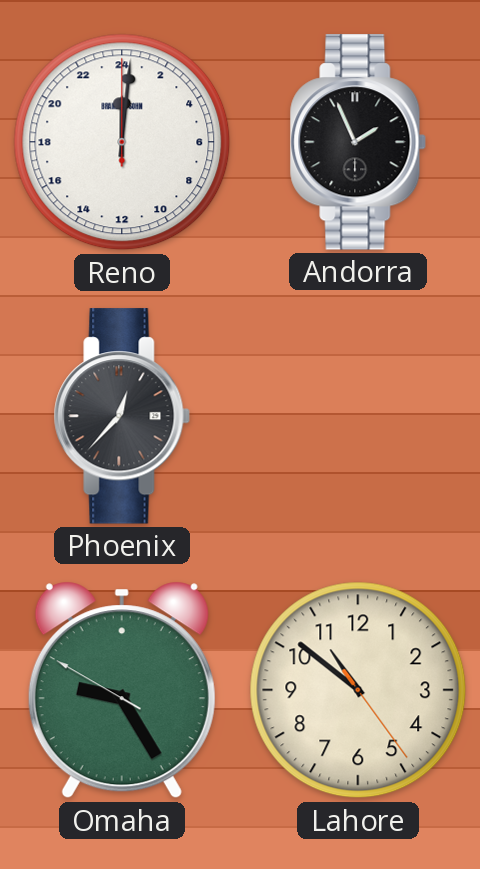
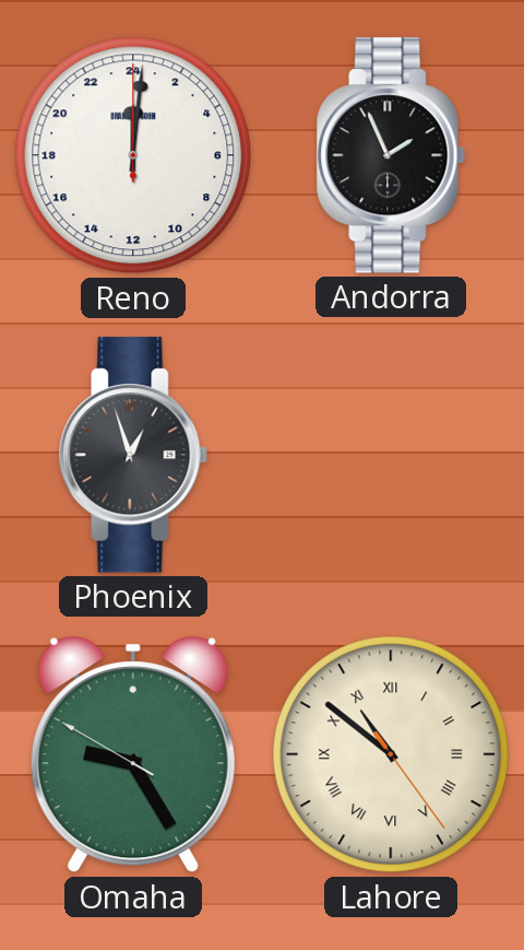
Phoenix: 12:37 -> 12:57 (133, 455)
Lahore numerals: Arabic -> Roman (391, 754)
